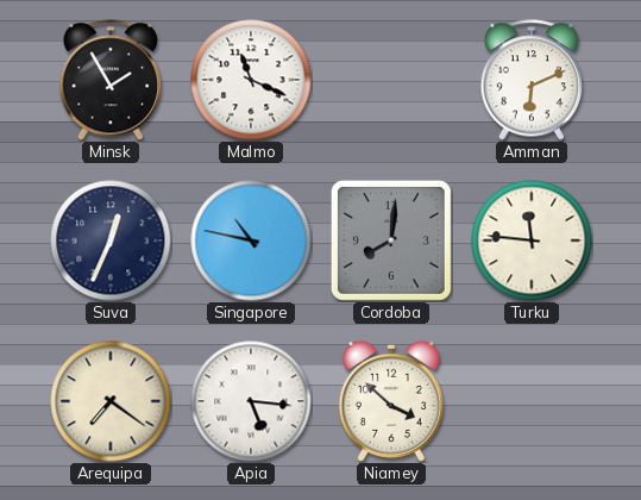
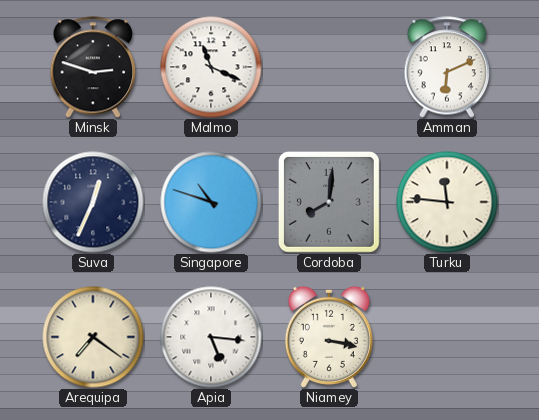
Minsk: 1:55 -> 2:48 (93, 67)
Singapore: 10:47 -> 10:48 (211, 202)
Niamey: 3:52 -> 3:17 (329, 337)
